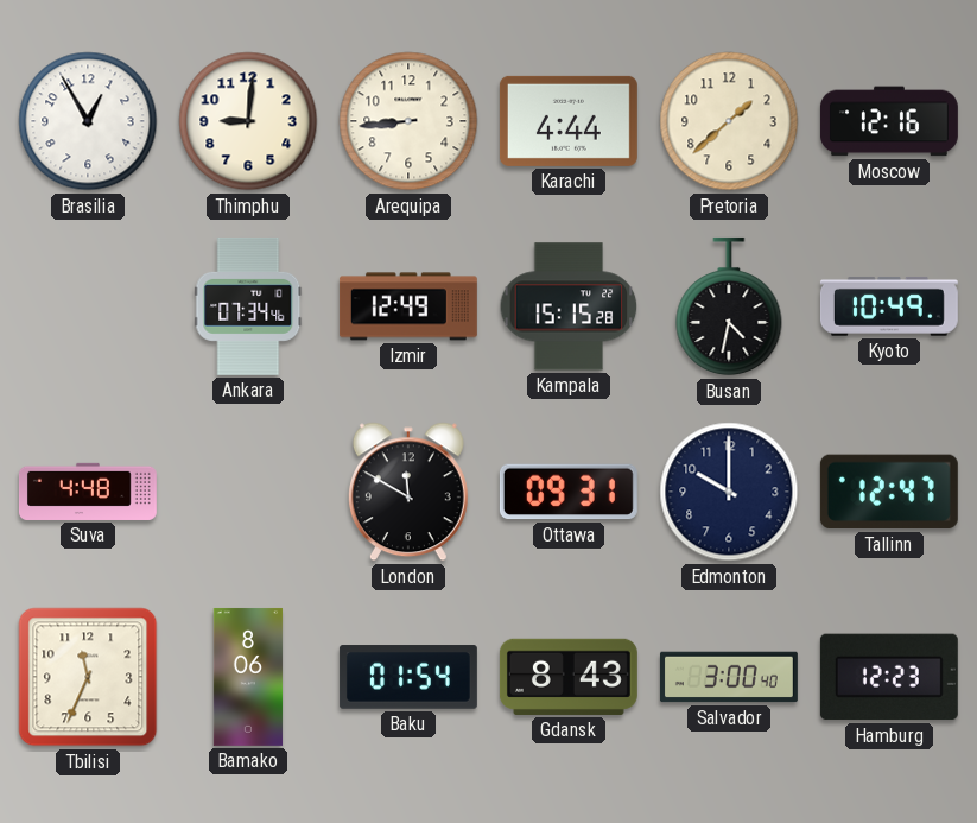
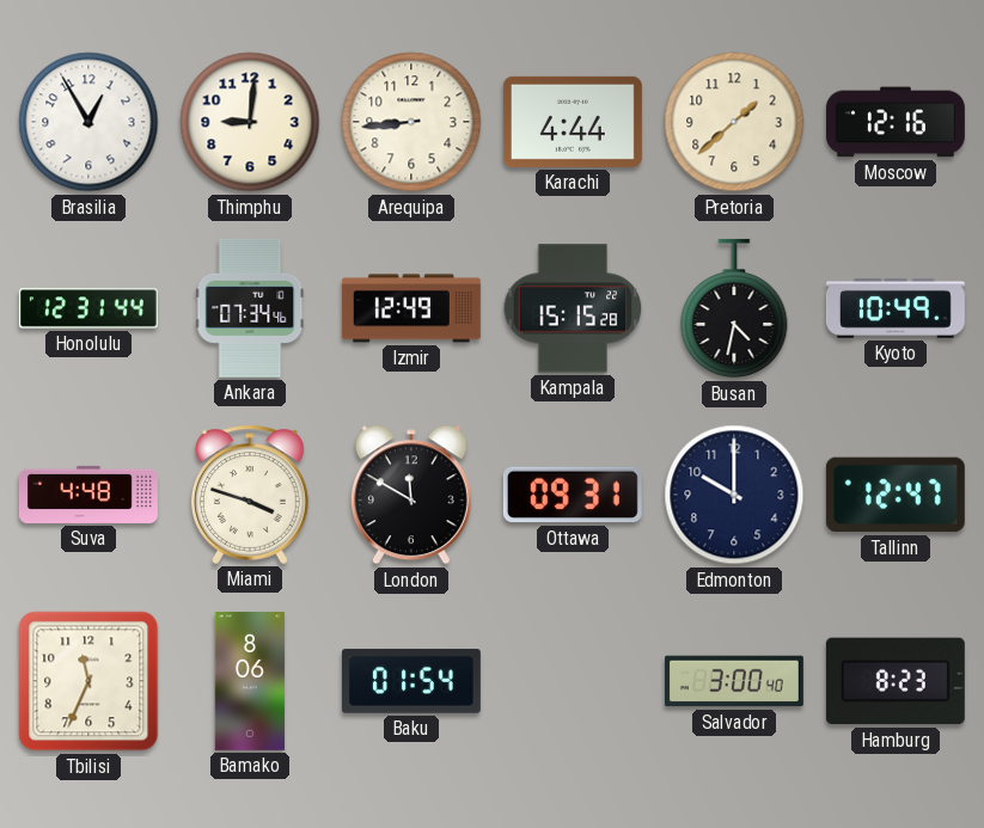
Honolulu: none -> 12:31 (88, 308)
Miami: none -> 3:48 (251, 495)
Gdansk: 8:43 -> none (569, 677)
Hamburg: 12:23 -> 8:23 (896, 681)
